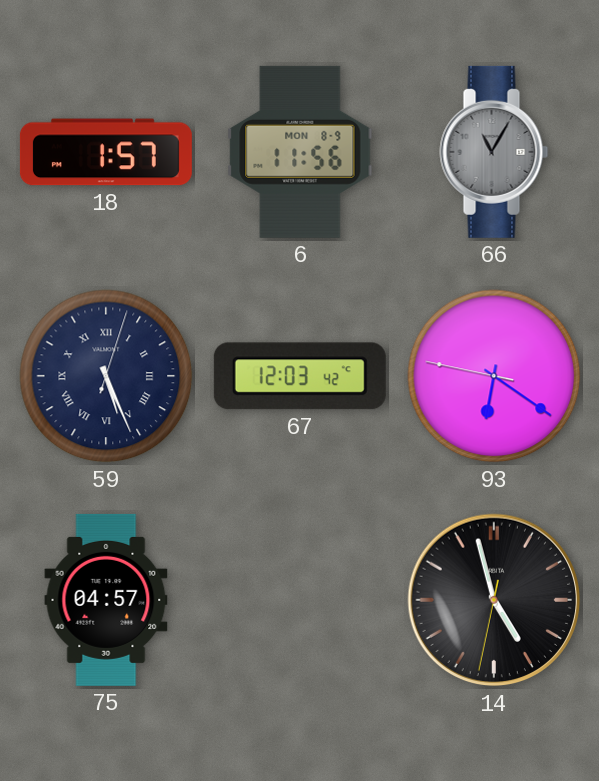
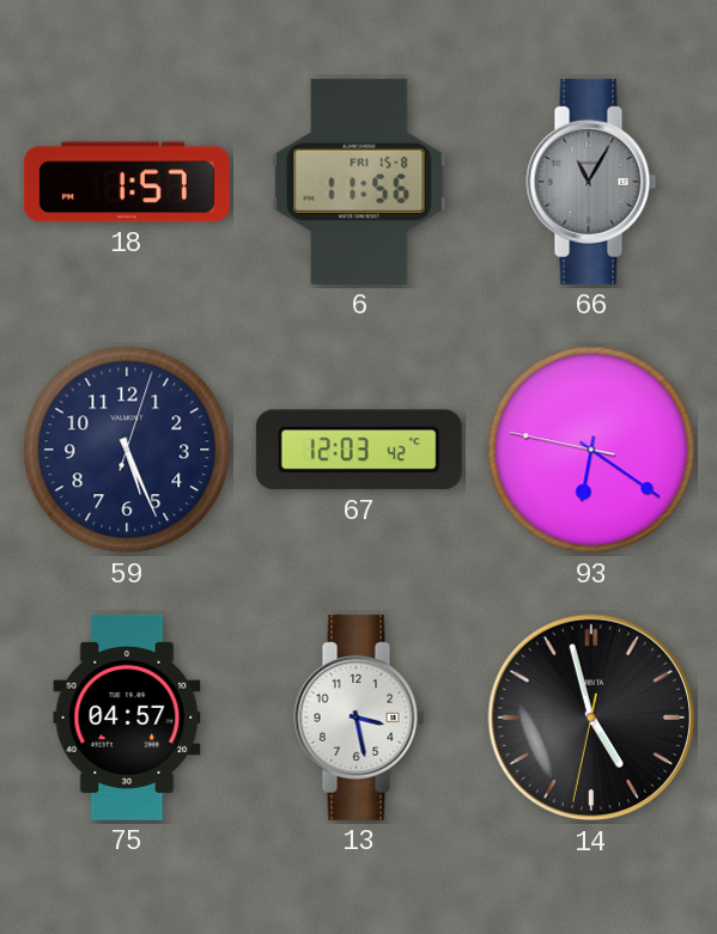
6 date: MON 8-9 -> FRI 15-8 (359, 182)
59 numerals: Roman -> Arabic (127, 450)
13: none -> 3:28 (359, 718)
